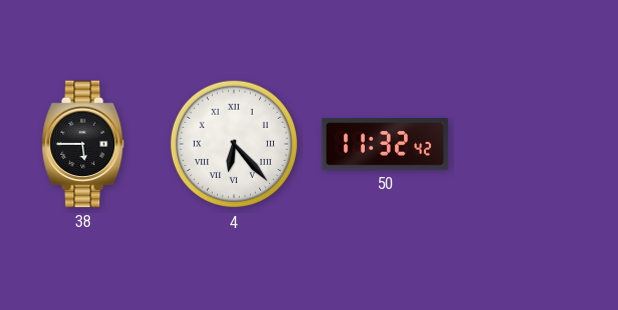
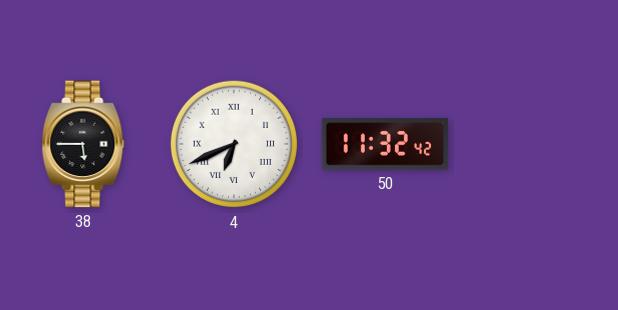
4: 6:23 -> 6:41 (233, 144)
